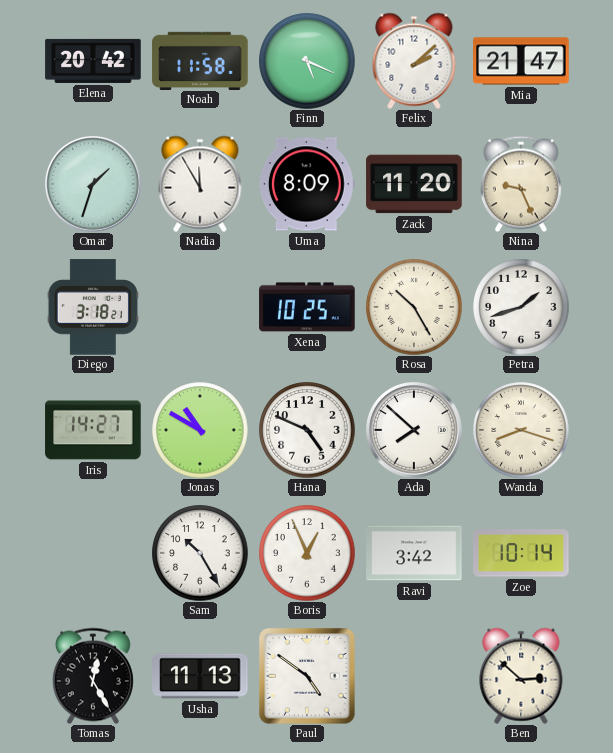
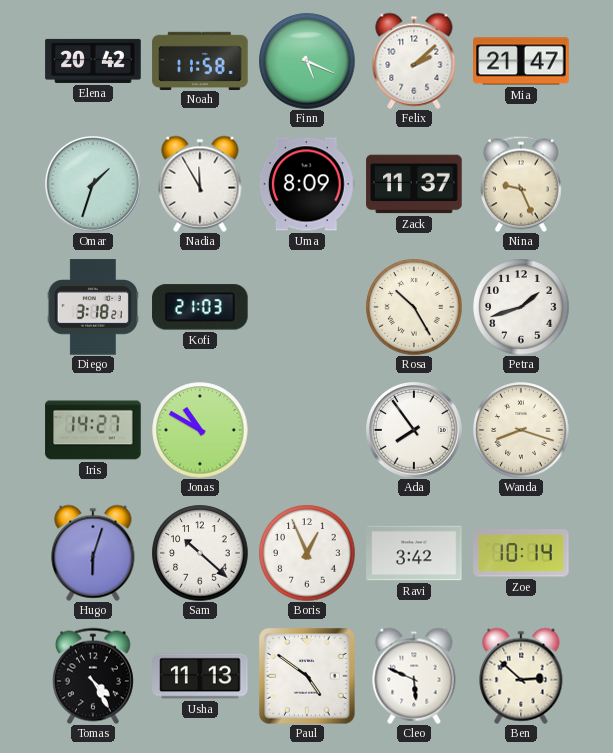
Zack: 11:20 -> 11:37 (414, 184)
Kofi: none -> 21:03 (200, 307)
Xena: 10:25 -> none (307, 307)
Hana: 4:49 -> none (307, 430)
Ada: 7:52 -> 7:54 (415, 431)
Hugo: none -> 6:03 (93, 553)
Sam: 10:25 -> 10:22 (200, 553)
Tomas: 12:25 -> 4:25 (93, 676)
Cleo: none -> 5:49 (414, 676)
